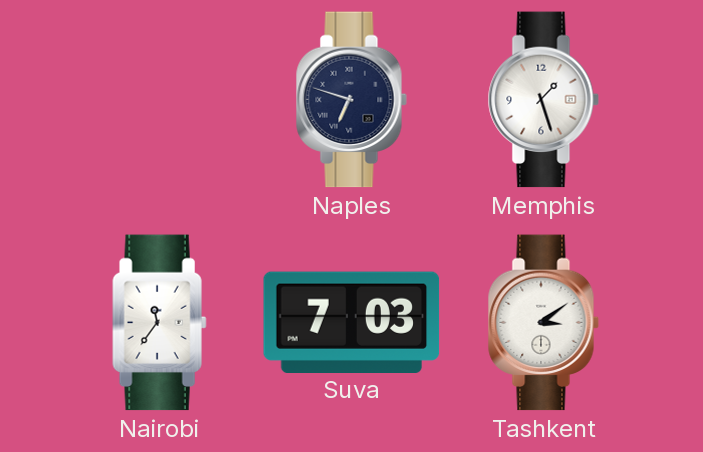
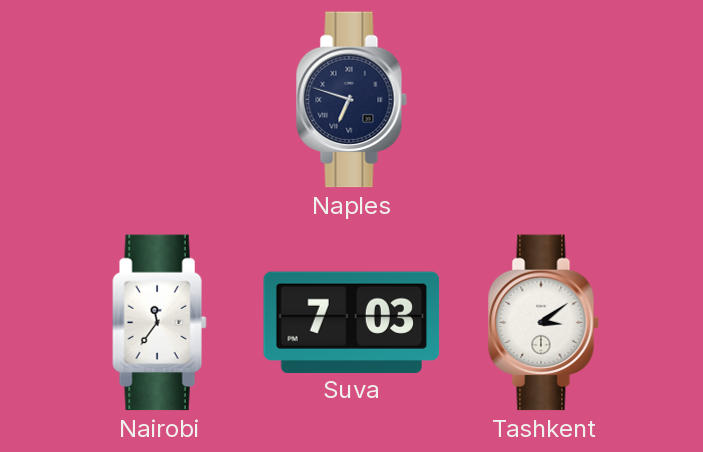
Memphis: 1:27 -> none (543, 100)
